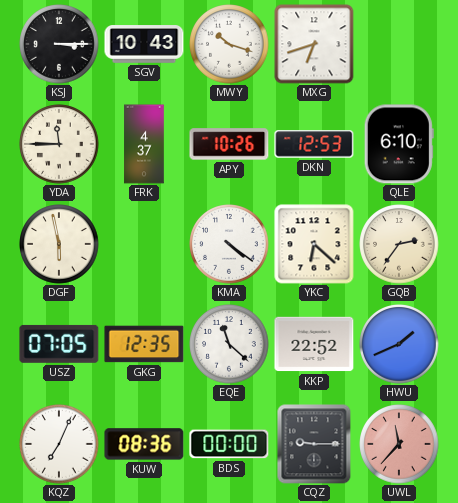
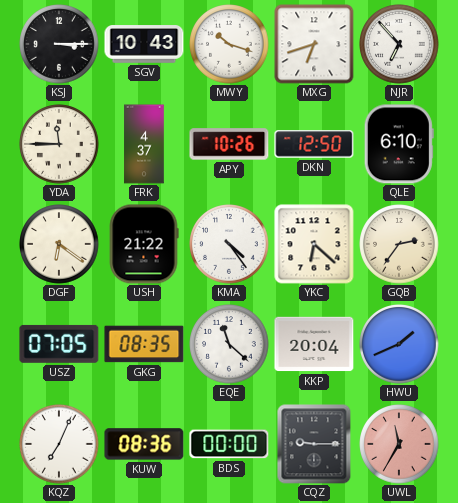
NJR: none -> 6:53 (399, 44)
DKN: 12:53 -> 12:50 (314, 144)
DGF: 5:58 -> 6:21 (59, 244)
USH: none -> 21:22 (144, 244)
KMA: 4:21 -> 4:24 (229, 244)
GKG: 12:35 -> 08:35 (144, 344)
KKP: 22:52 -> 20:04 (314, 344)
UWL: 11:37 -> 11:35 (399, 444)
